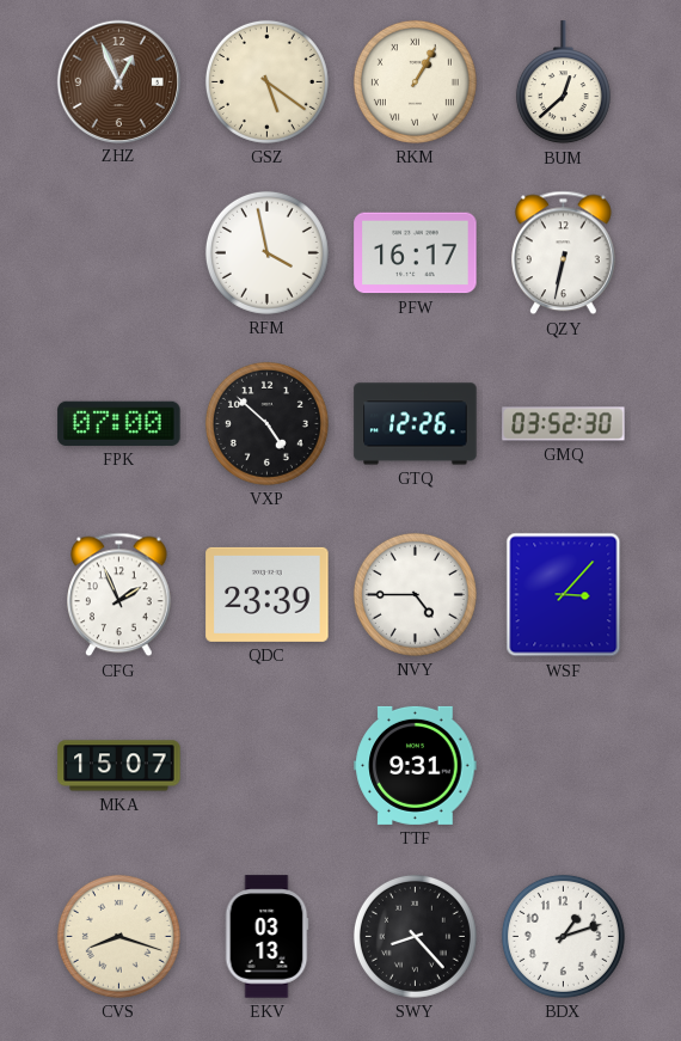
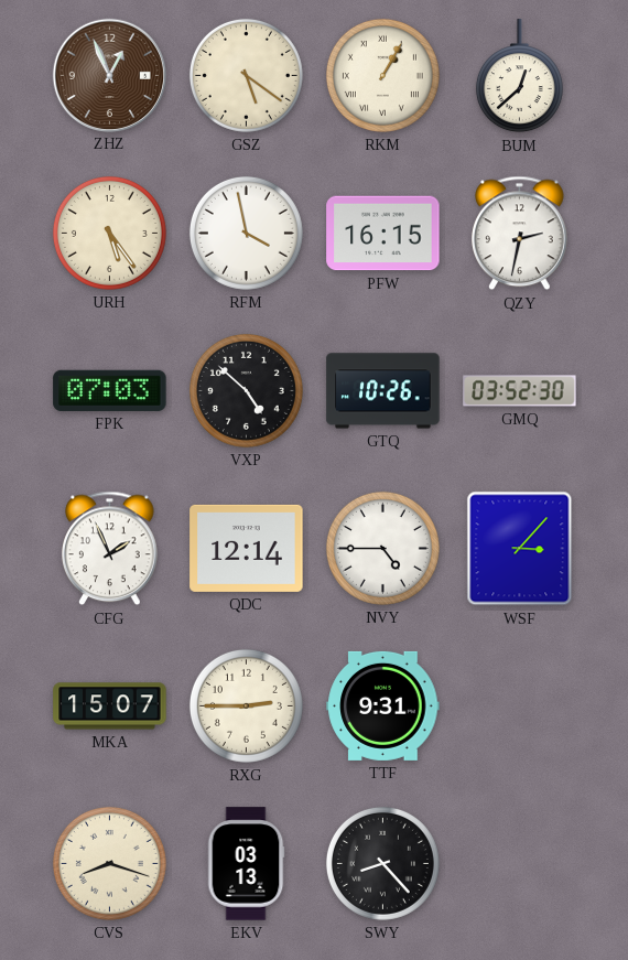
URH: none -> 5:24 (109, 233)
PFW: 16:17 -> 16:15 (383, 234)
QZY: 6:32 -> 2:32 (520, 234)
FPK: 07:00 -> 07:03 (110, 390)
GTQ: 12:26 -> 10:26 (383, 391)
QDC: 23:39 -> 12:14 (247, 548)
RXG: none -> 2:45 (246, 705)
BDX: 1:12 -> none (563, 936)
